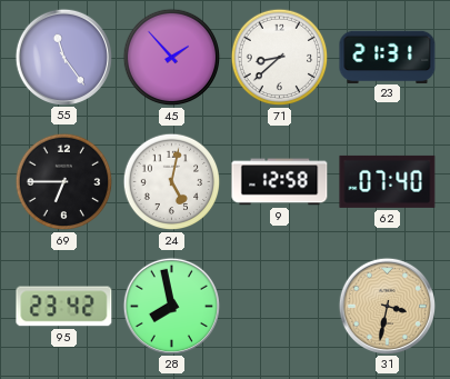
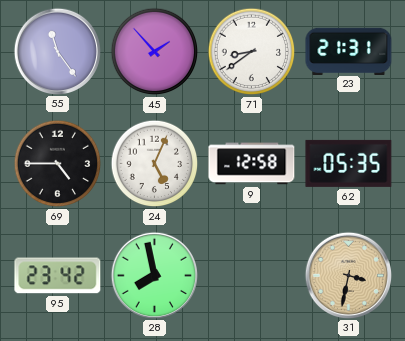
71: 8:38 -> 8:39 (252, 52)
69: 6:45 -> 4:45 (58, 164)
24: 5:02 -> 5:04 (155, 164)
62: 07:40 -> 05:35 (349, 163)
